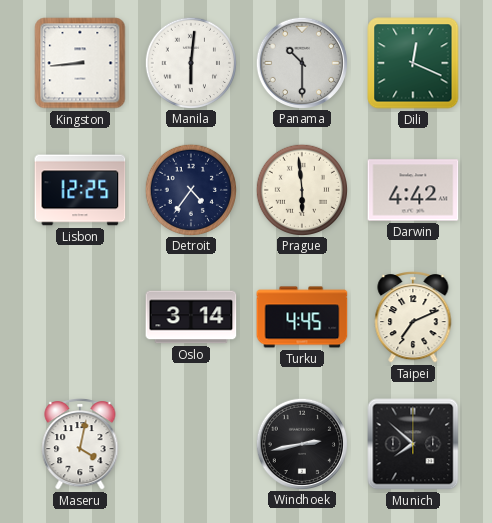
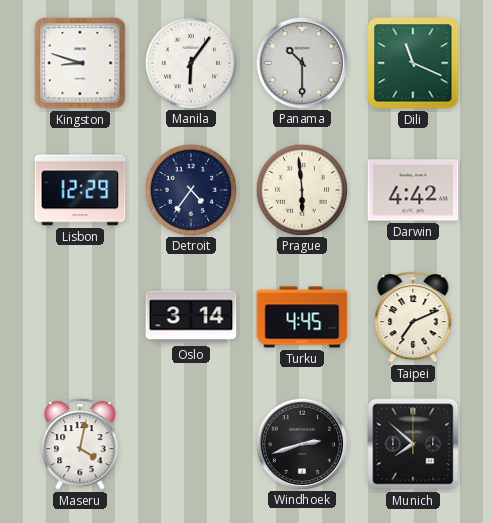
Kingston: 8:44 -> 8:48 (80, 63)
Manila: 6:01 -> 6:06 (190, 62)
Dili: 12:19 -> 11:19 (413, 63)
Lisbon: 12:25 -> 12:29 (80, 190)
Windhoek: 2:43 -> 2:42 (301, 443)
